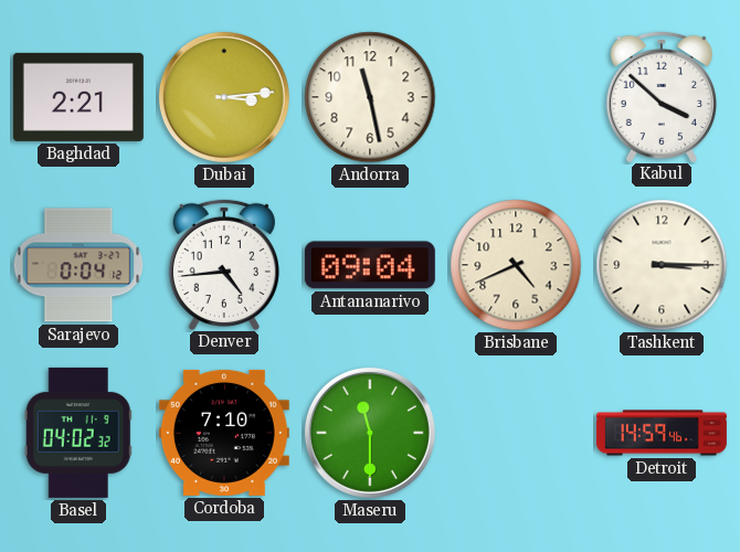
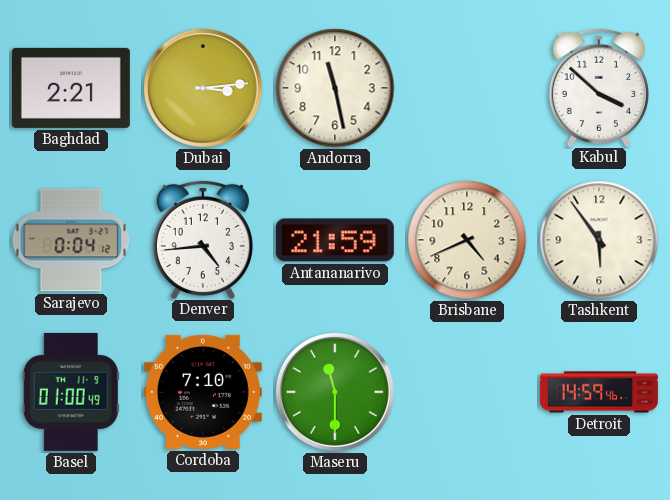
Antananarivo: 09:04 -> 21:59 (335, 240)
Tashkent: 3:15 -> 5:54 (599, 240)
Basel: 04:02 -> 01:00 (71, 392)
